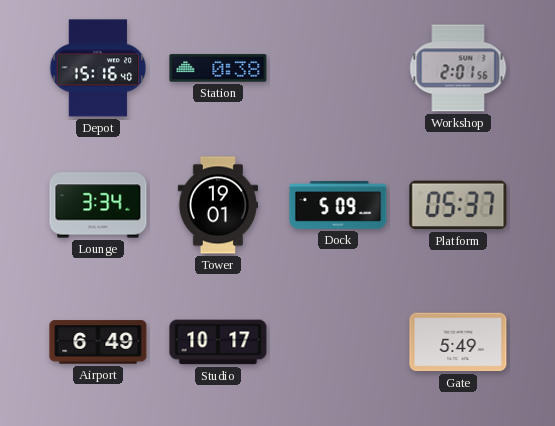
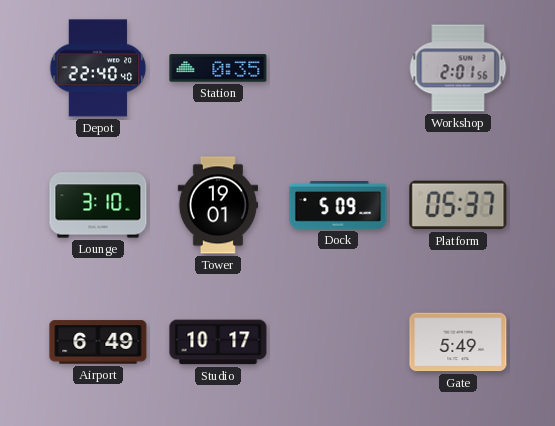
Depot: 15:16 -> 22:40 (98, 68)
Station: 0:38 -> 0:35 (218, 68)
Lounge: 3:34 -> 3:10 (98, 205)
